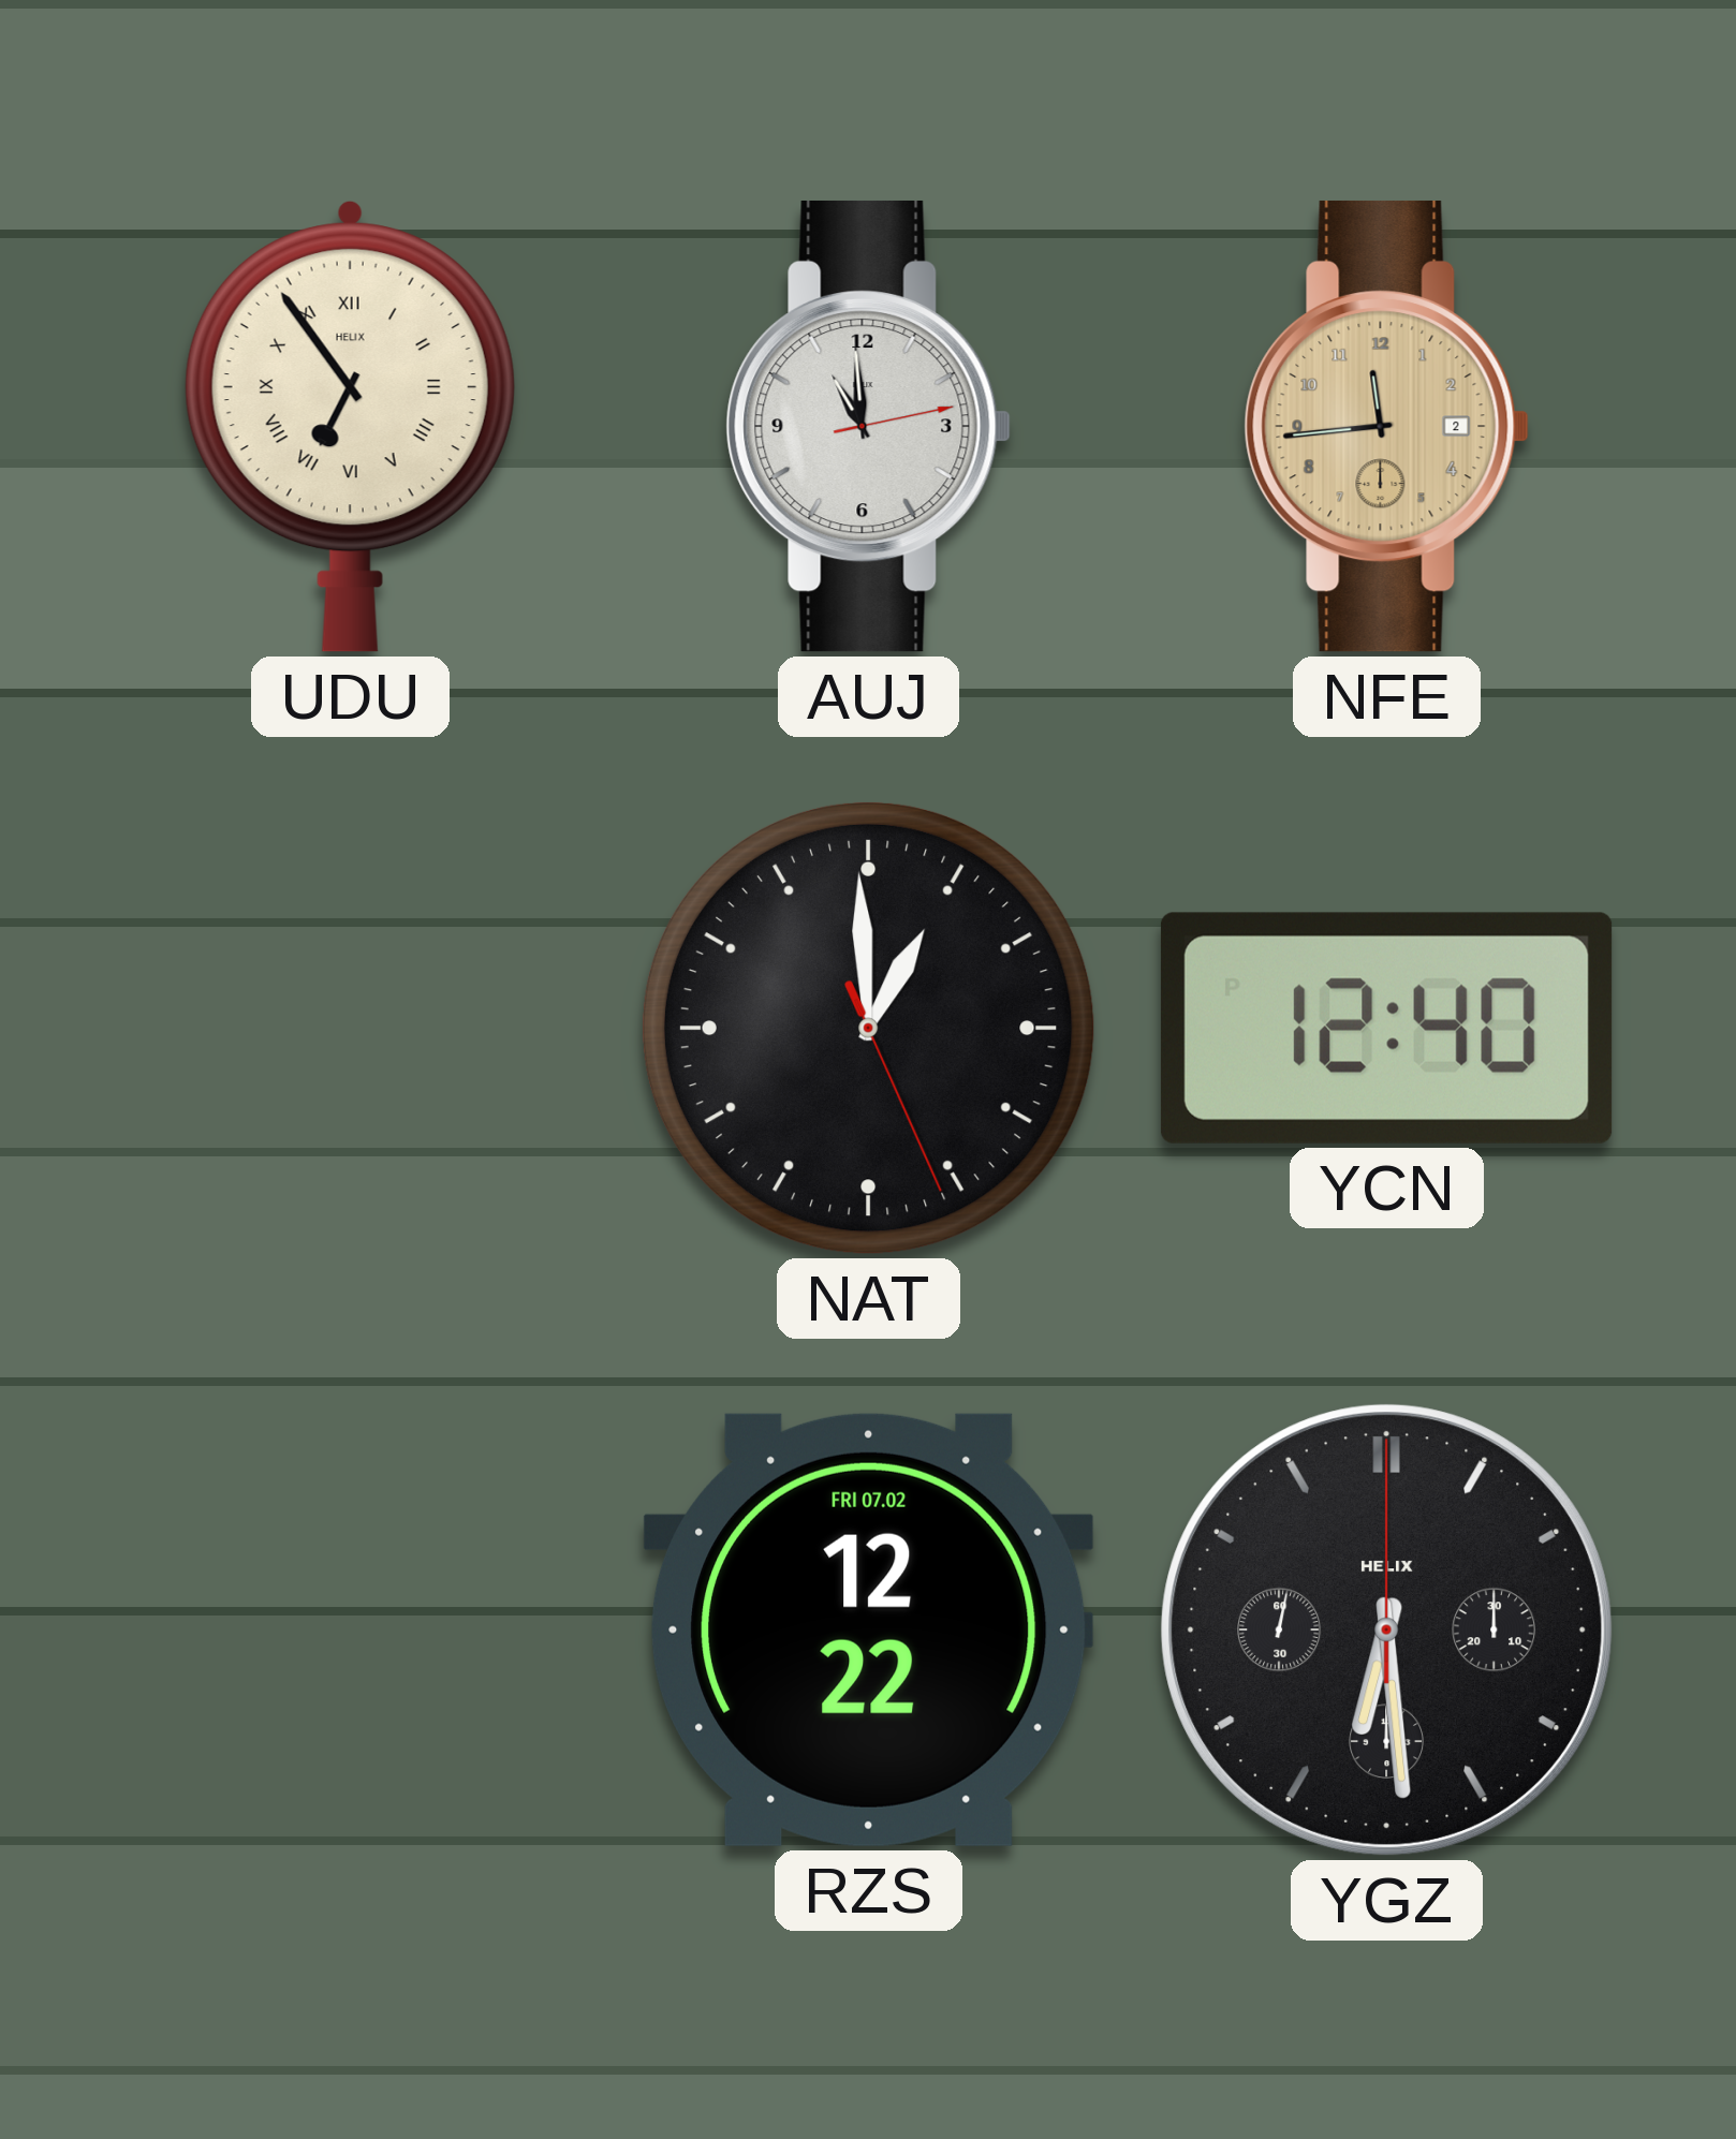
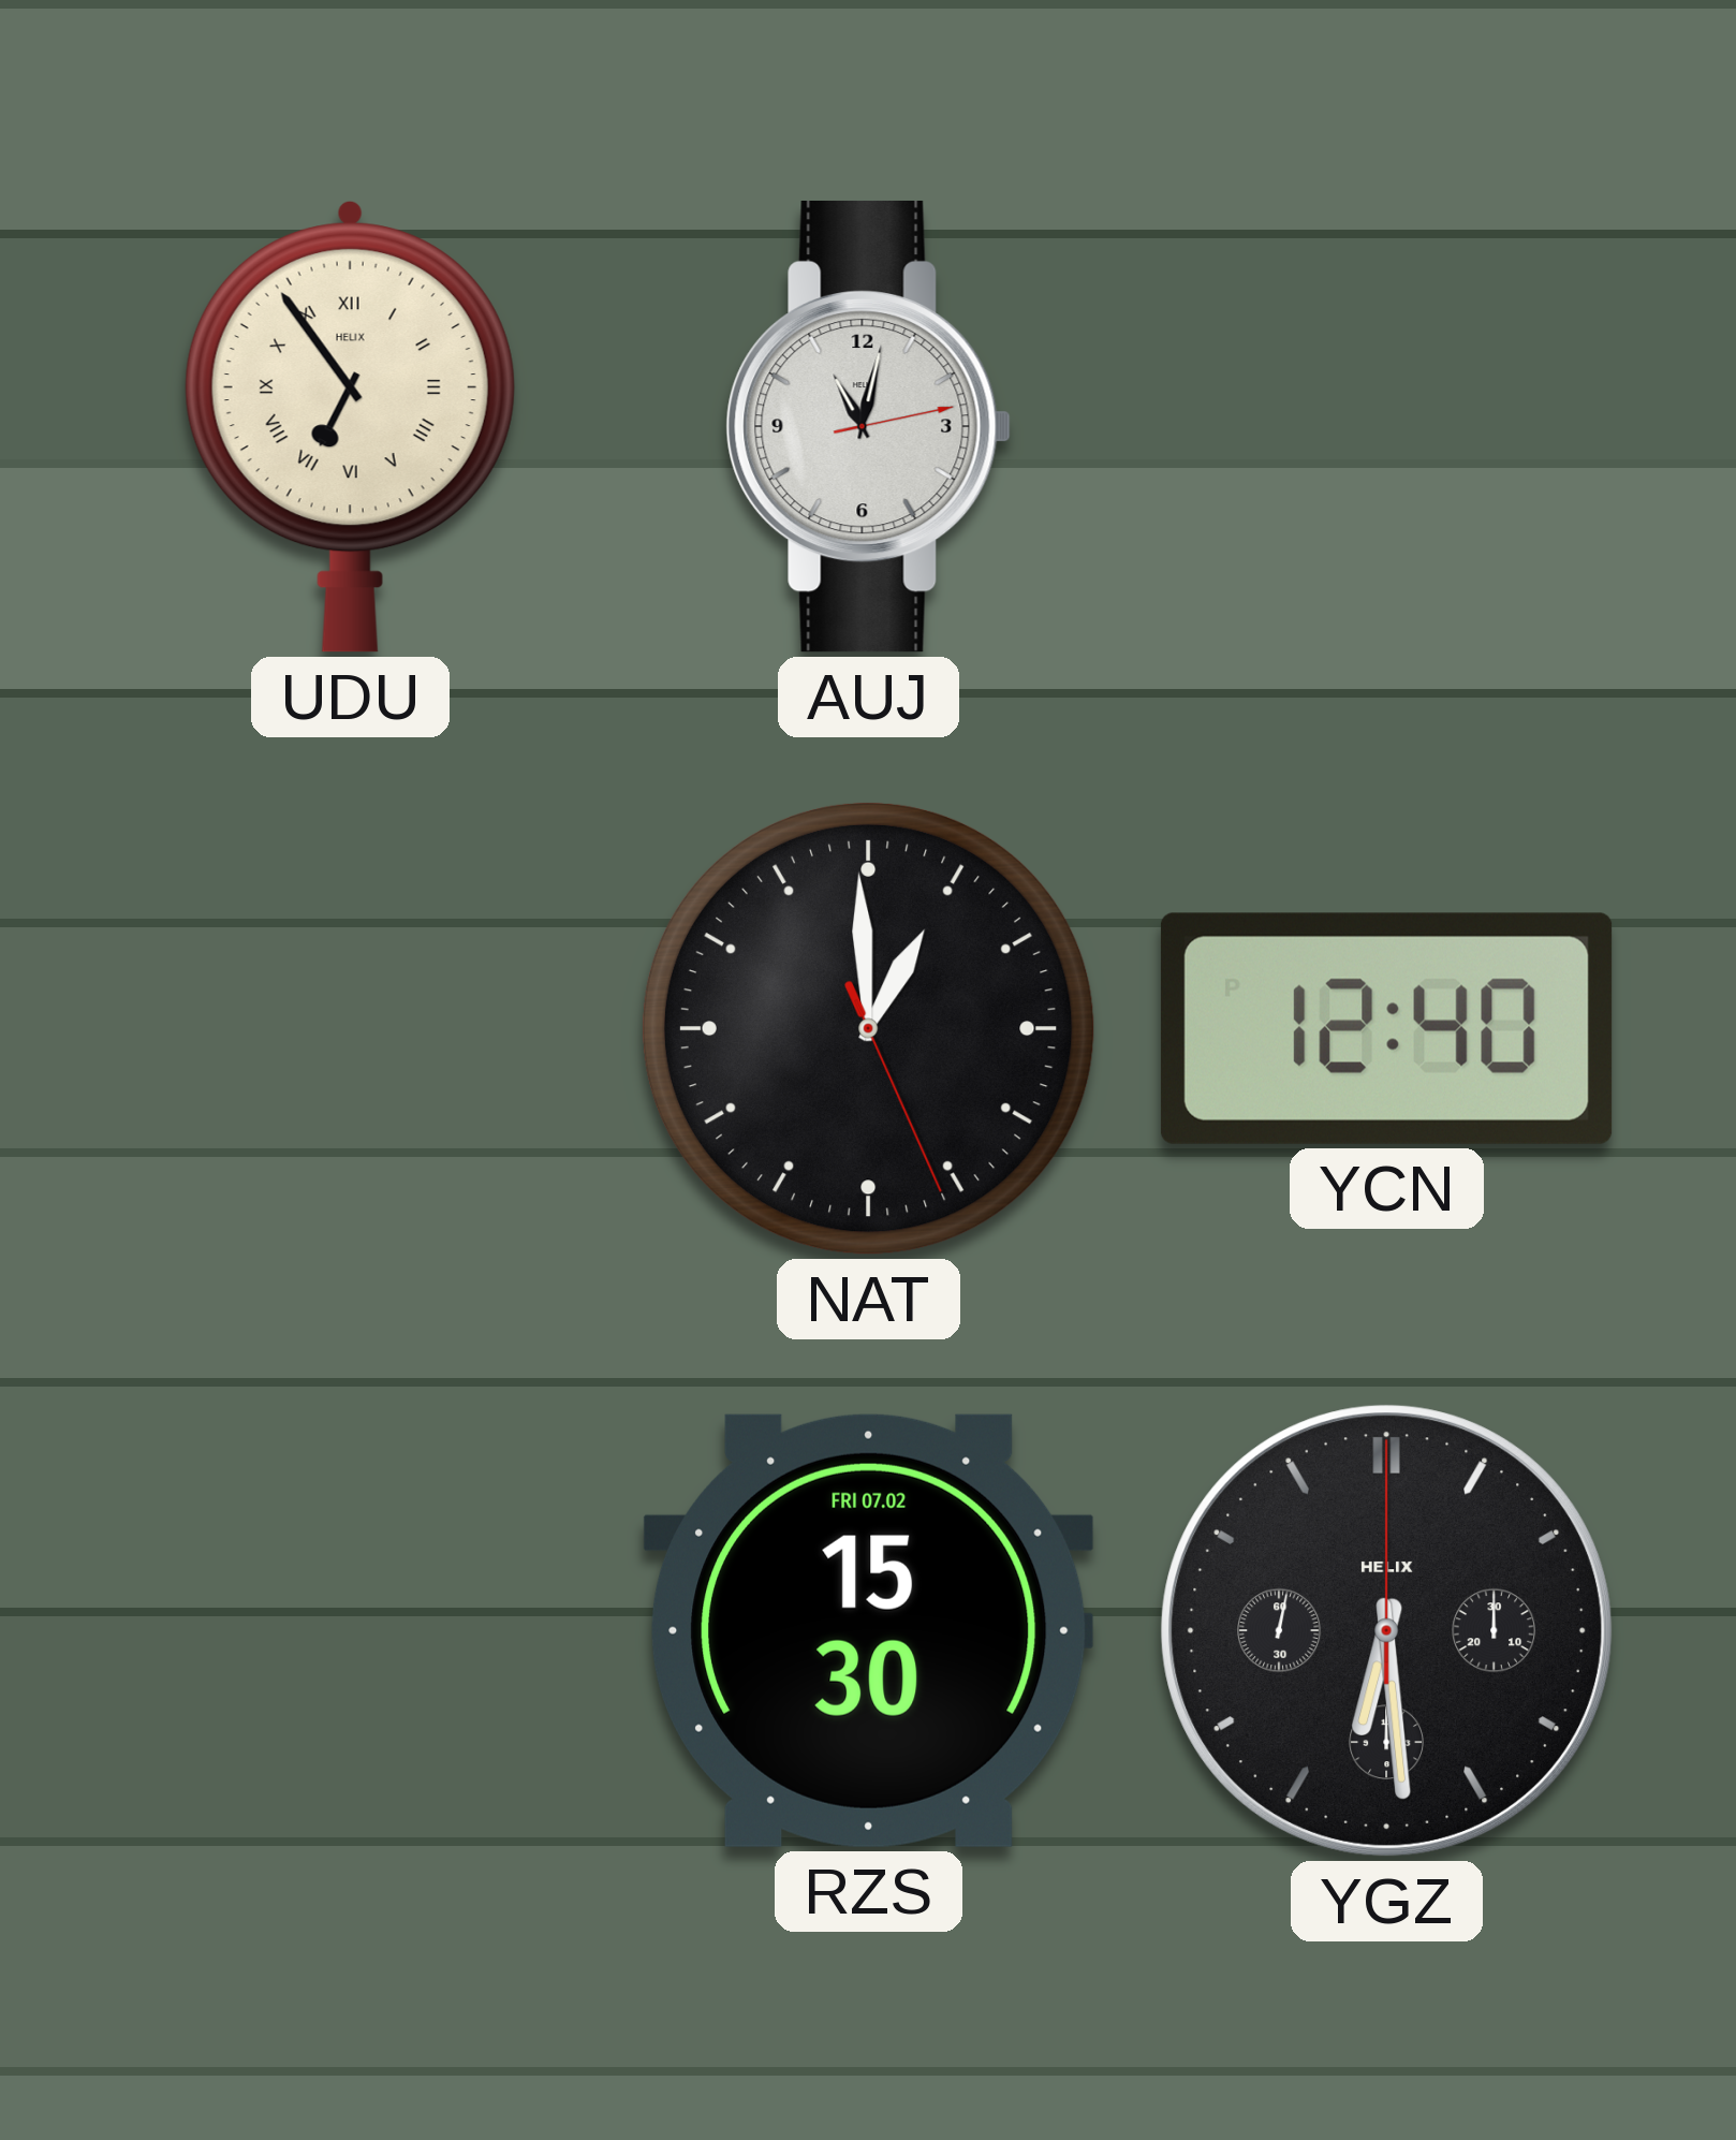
AUJ: 10:59 -> 11:02 (868, 426)
NFE: 11:44 -> none (1386, 426)
RZS: 12:22 -> 15:30 (869, 1630)
